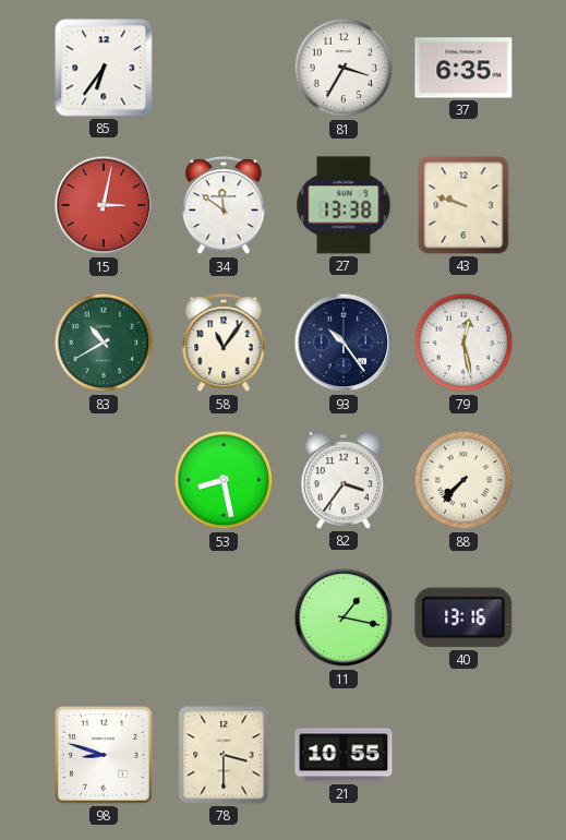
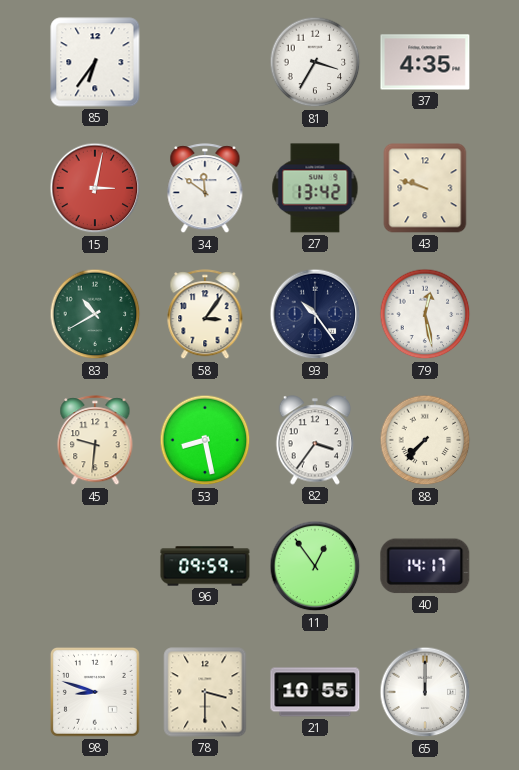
37: 6:35 -> 4:35 (425, 62)
27: 13:38 -> 13:42 (315, 188)
58: 11:06 -> 3:06 (205, 315)
45: none -> 9:31 (95, 441)
96: none -> 09:59 (205, 566)
11: 1:17 -> 12:54 (315, 566)
40: 13:16 -> 14:17 (425, 566)
65: none -> 12:00 (425, 692)
